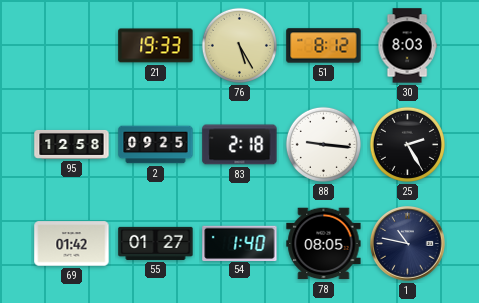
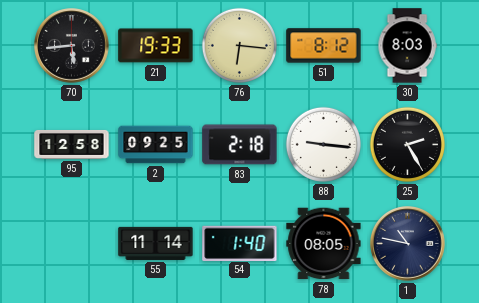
70: none -> 5:44 (72, 46)
76: 5:25 -> 6:16 (239, 45)
69: 01:42 -> none (72, 244)
55: 01:27 -> 11:14 (156, 243)
